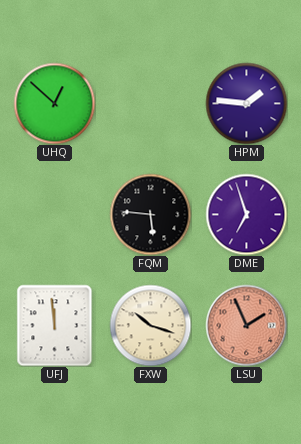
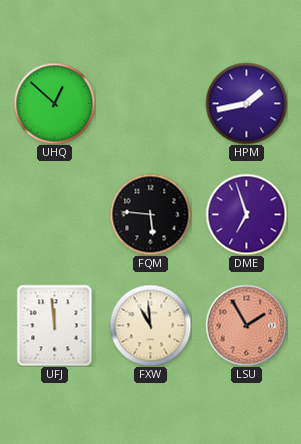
HPM: 1:46 -> 1:43 (246, 103)
FXW: 10:18 -> 10:59 (150, 325)
LSU: 1:56 -> 1:55 (246, 325)
